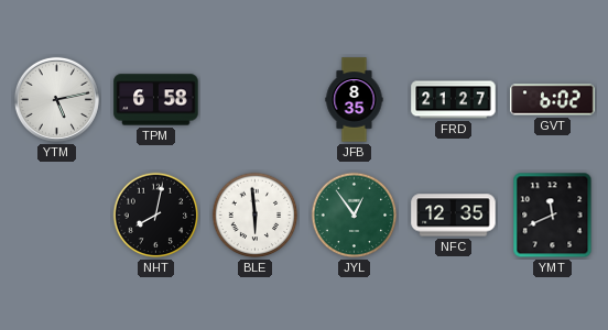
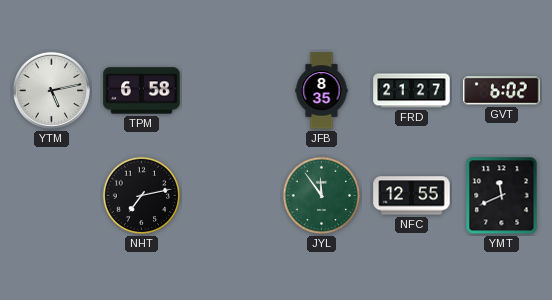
NHT: 8:02 -> 7:13 (142, 196)
BLE: 5:59 -> none (256, 216)
JYL: 12:54 -> 11:54 (322, 196)
NFC: 12:35 -> 12:55 (412, 196)
